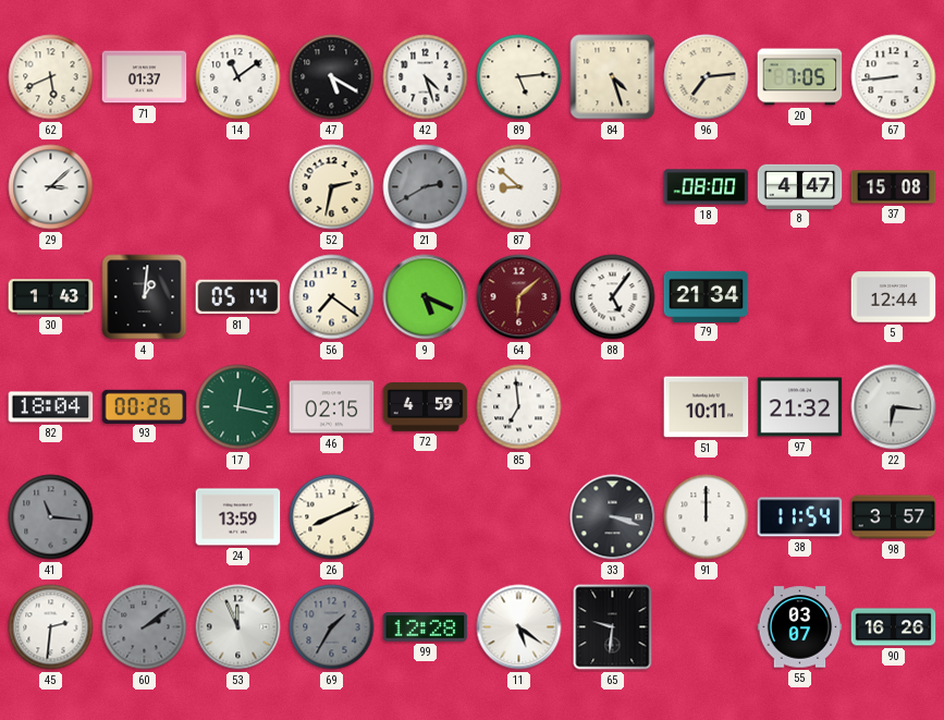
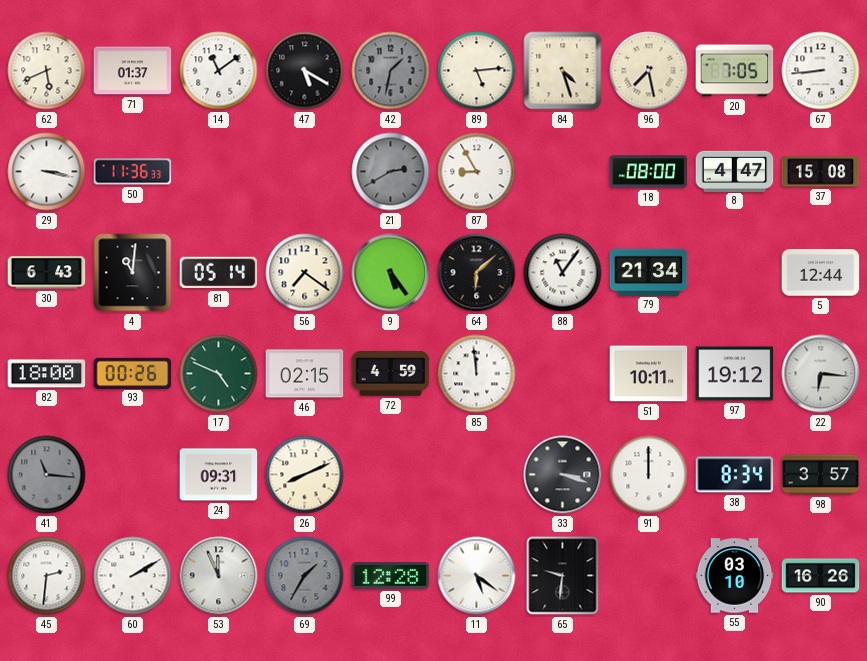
42: 4:27 -> 1:32 (391, 71)
42 dial: white -> grey (391, 71)
96: 7:14 -> 7:28 (649, 71)
29: 3:08 -> 3:17 (47, 172)
50: none -> 11:36 (133, 172)
52: 2:32 -> none (332, 187)
87: 8:52 -> 8:55 (477, 172)
30: 1:43 -> 6:43 (47, 273)
4: 1:01 -> 11:01 (133, 273)
9: 5:19 -> 5:24 (391, 273)
64 dial: burgundy -> black (477, 273)
88: 5:06 -> 11:06 (563, 273)
82: 18:04 -> 18:00 (47, 374)
17: 12:17 -> 4:49 (219, 374)
85: 6:59 -> 11:59 (477, 374)
97: 21:32 -> 19:12 (735, 374)
24: 13:59 -> 09:31 (219, 475)
38: 11:54 -> 8:34 (735, 475)
60: 2:09 -> 2:10 (133, 576)
60 dial: grey -> white (133, 576)
55: 03:07 -> 03:10 (735, 576)
